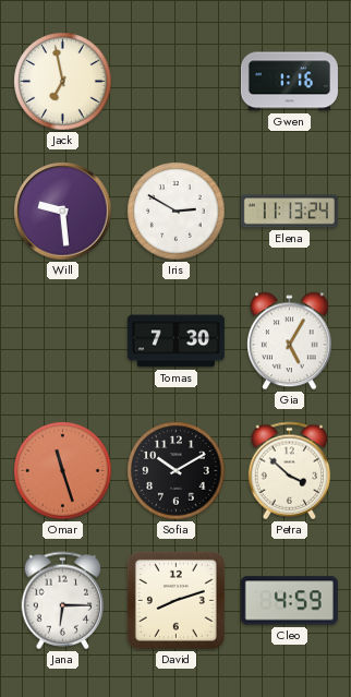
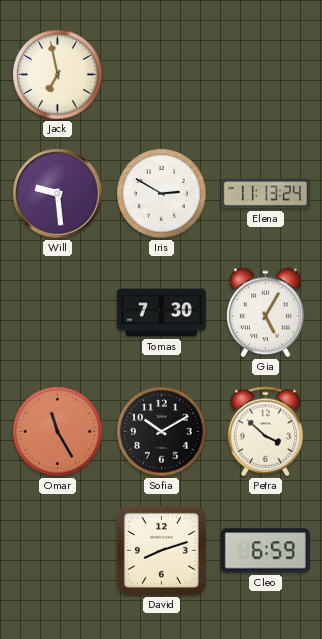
Gwen: 1:16 -> none (289, 82)
Omar: 11:27 -> 11:25 (58, 432)
Jana: 6:15 -> none (63, 601)
Cleo: 4:59 -> 6:59 (265, 551)
